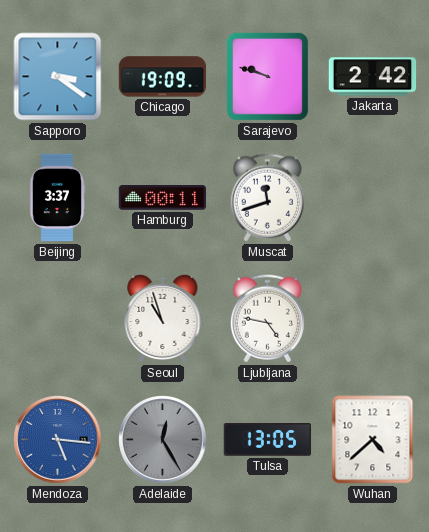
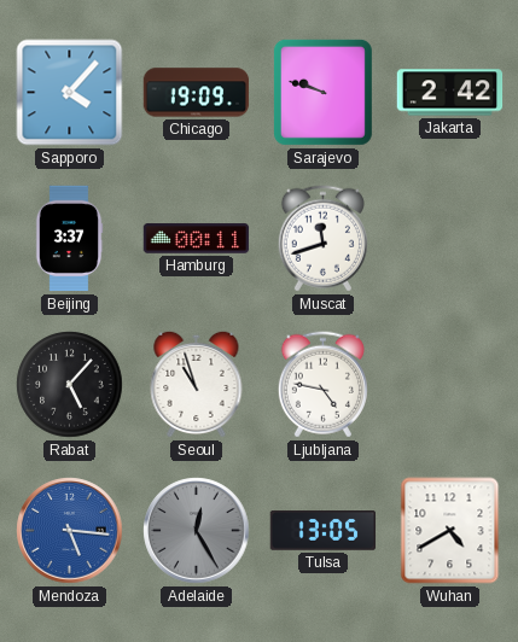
Sapporo: 3:21 -> 4:07 (70, 93)
Rabat: none -> 5:07 (70, 385)
Wuhan: 4:38 -> 4:40 (450, 531)
